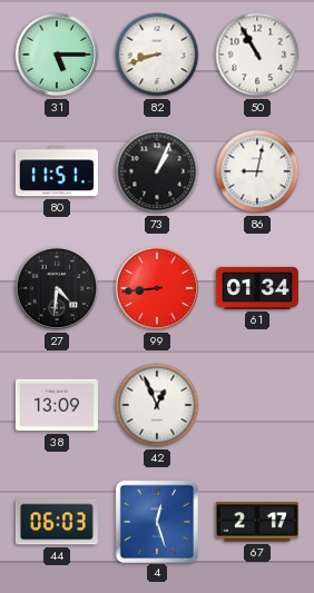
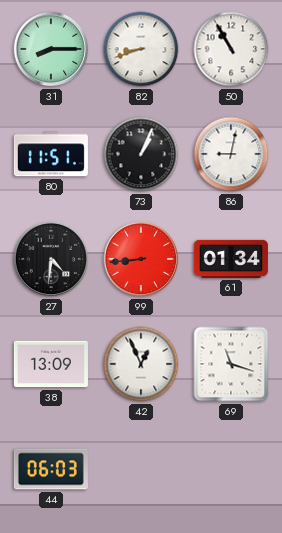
31: 5:15 -> 8:15 (51, 49)
69: none -> 11:18 (231, 364)
4: 12:27 -> none (156, 521)
67: 2:17 -> none (257, 522)
